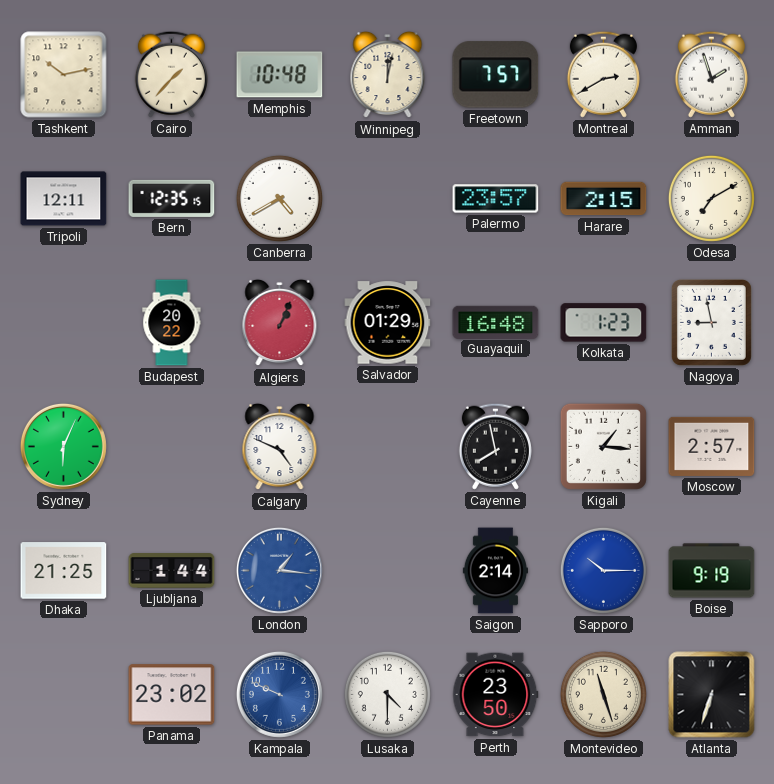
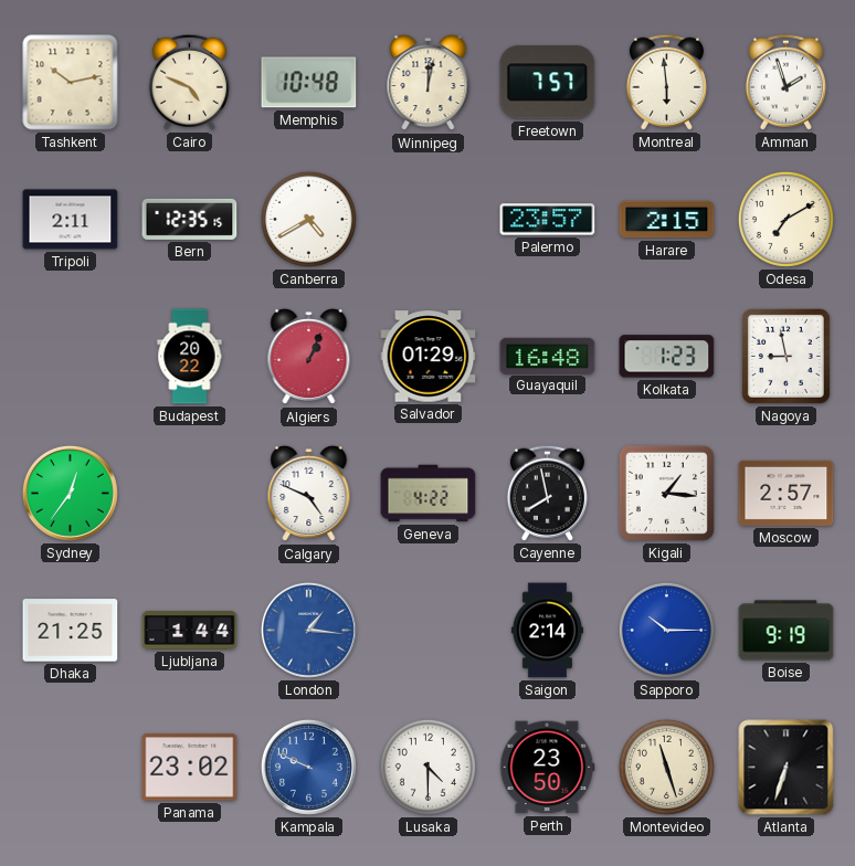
Cairo: 1:37 -> 4:49 (189, 82)
Montreal: 2:40 -> 5:59 (666, 82)
Tripoli: 12:11 -> 2:11 (71, 220)
Sydney: 6:04 -> 12:36 (70, 493)
Geneva: none -> 4:22 (429, 494)
